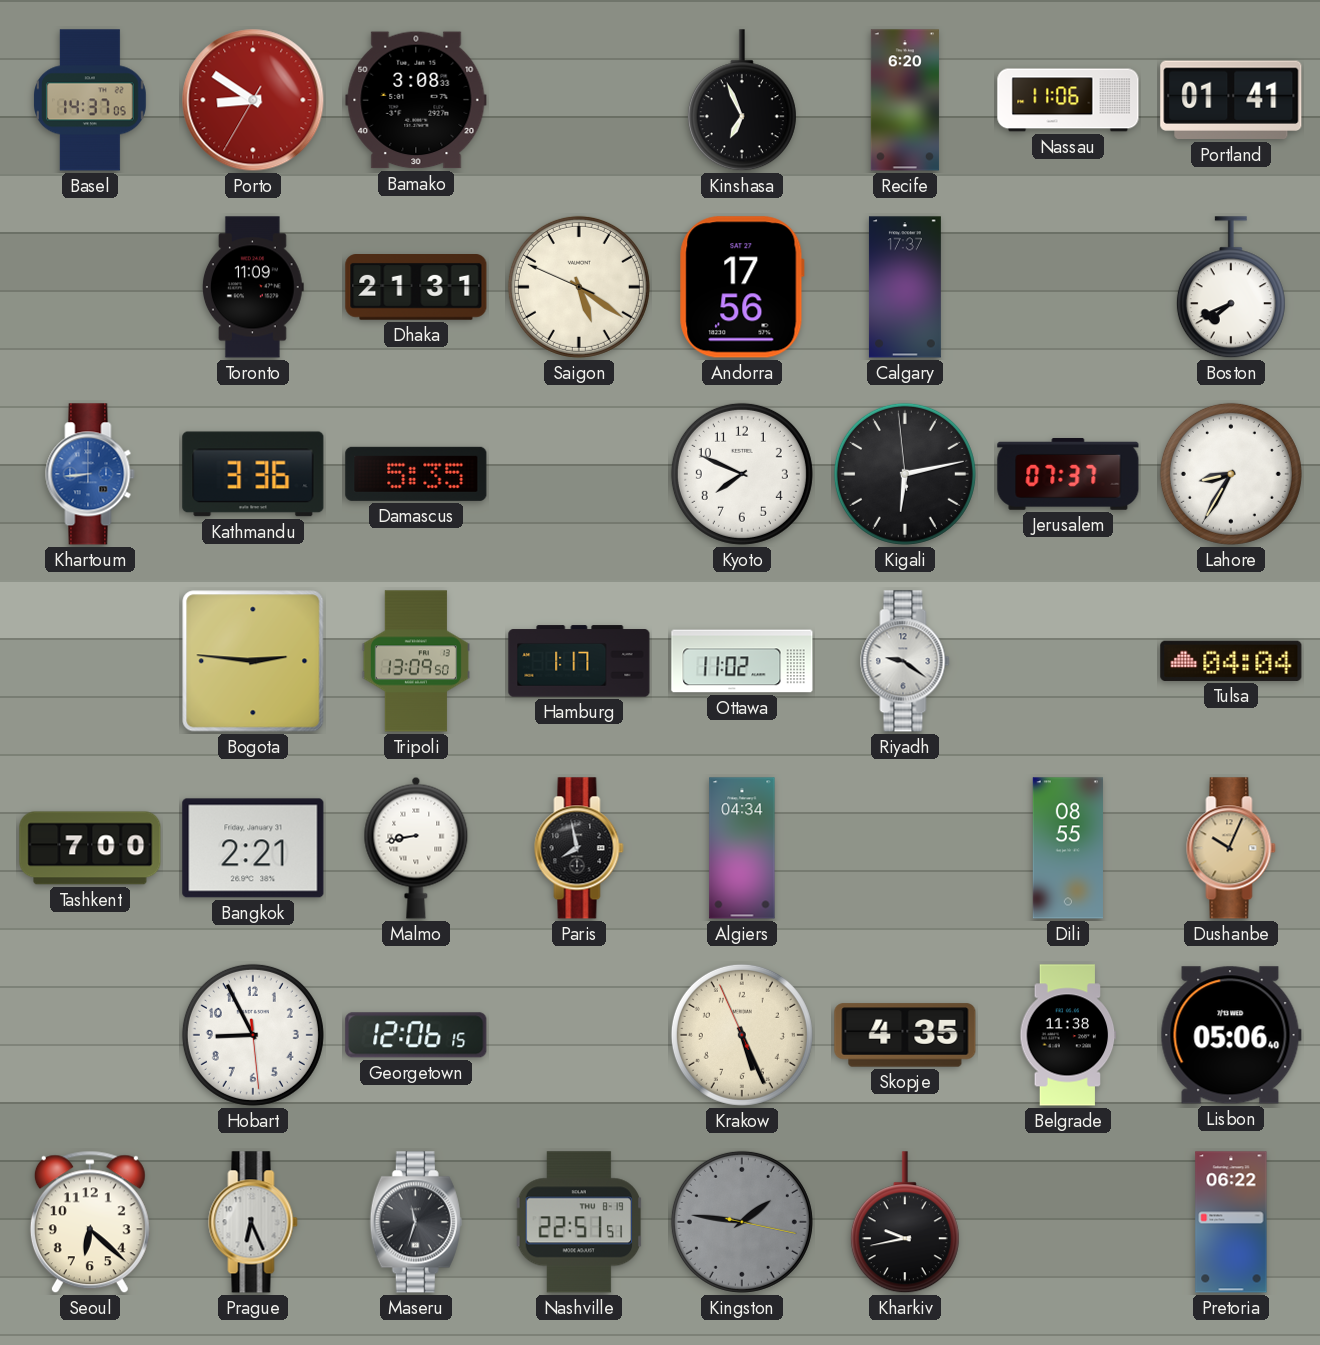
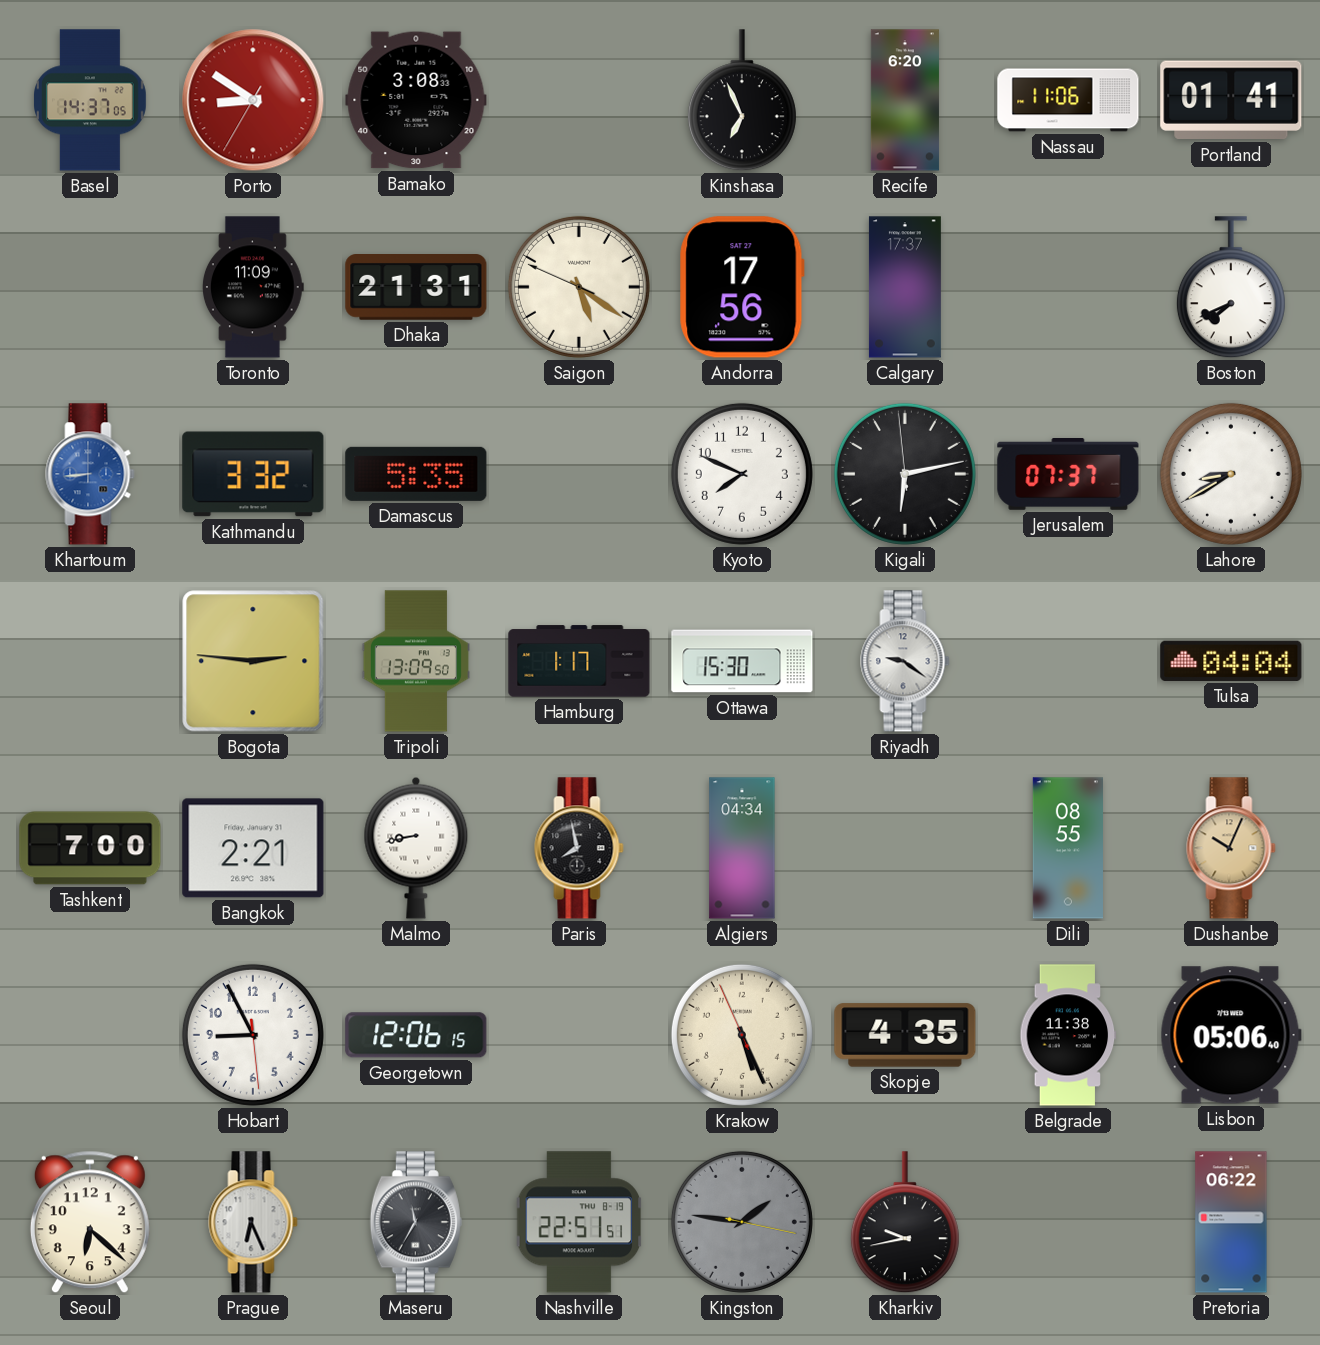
Kathmandu: 3:36 -> 3:32 (253, 474)
Lahore: 8:35 -> 8:40 (1231, 474)
Ottawa: 11:02 -> 15:30 (742, 661)
Maseru: 11:33 -> 11:35 (416, 1222)
